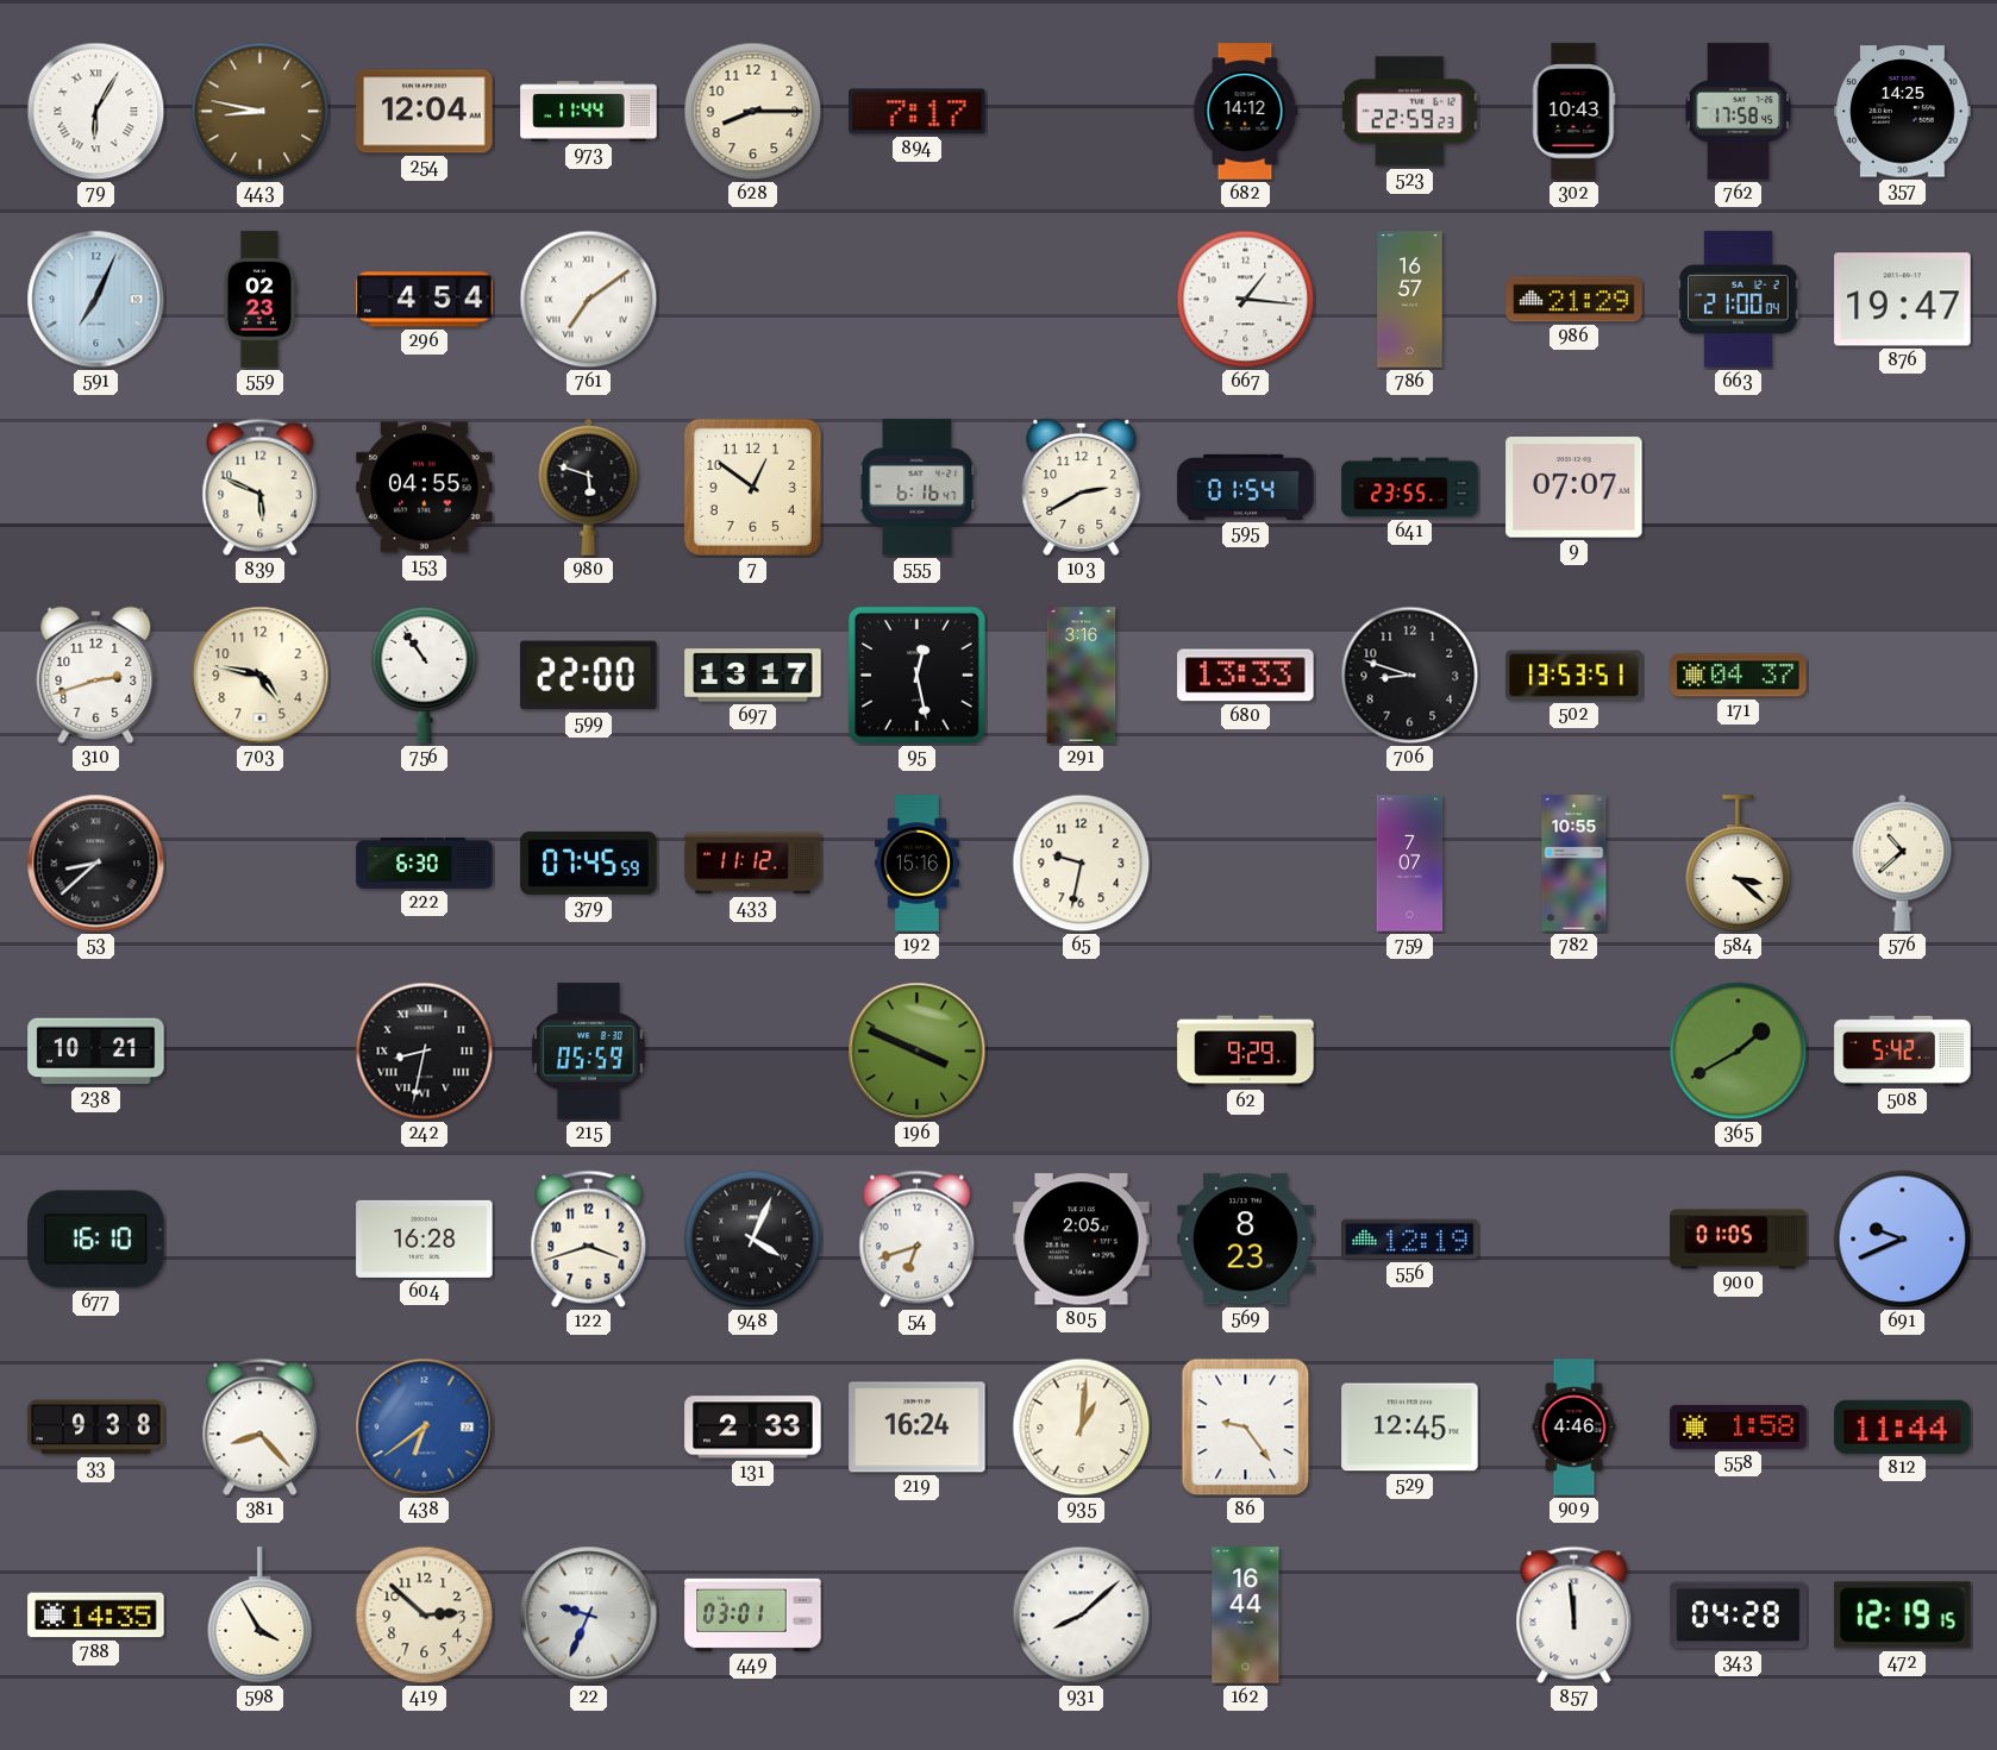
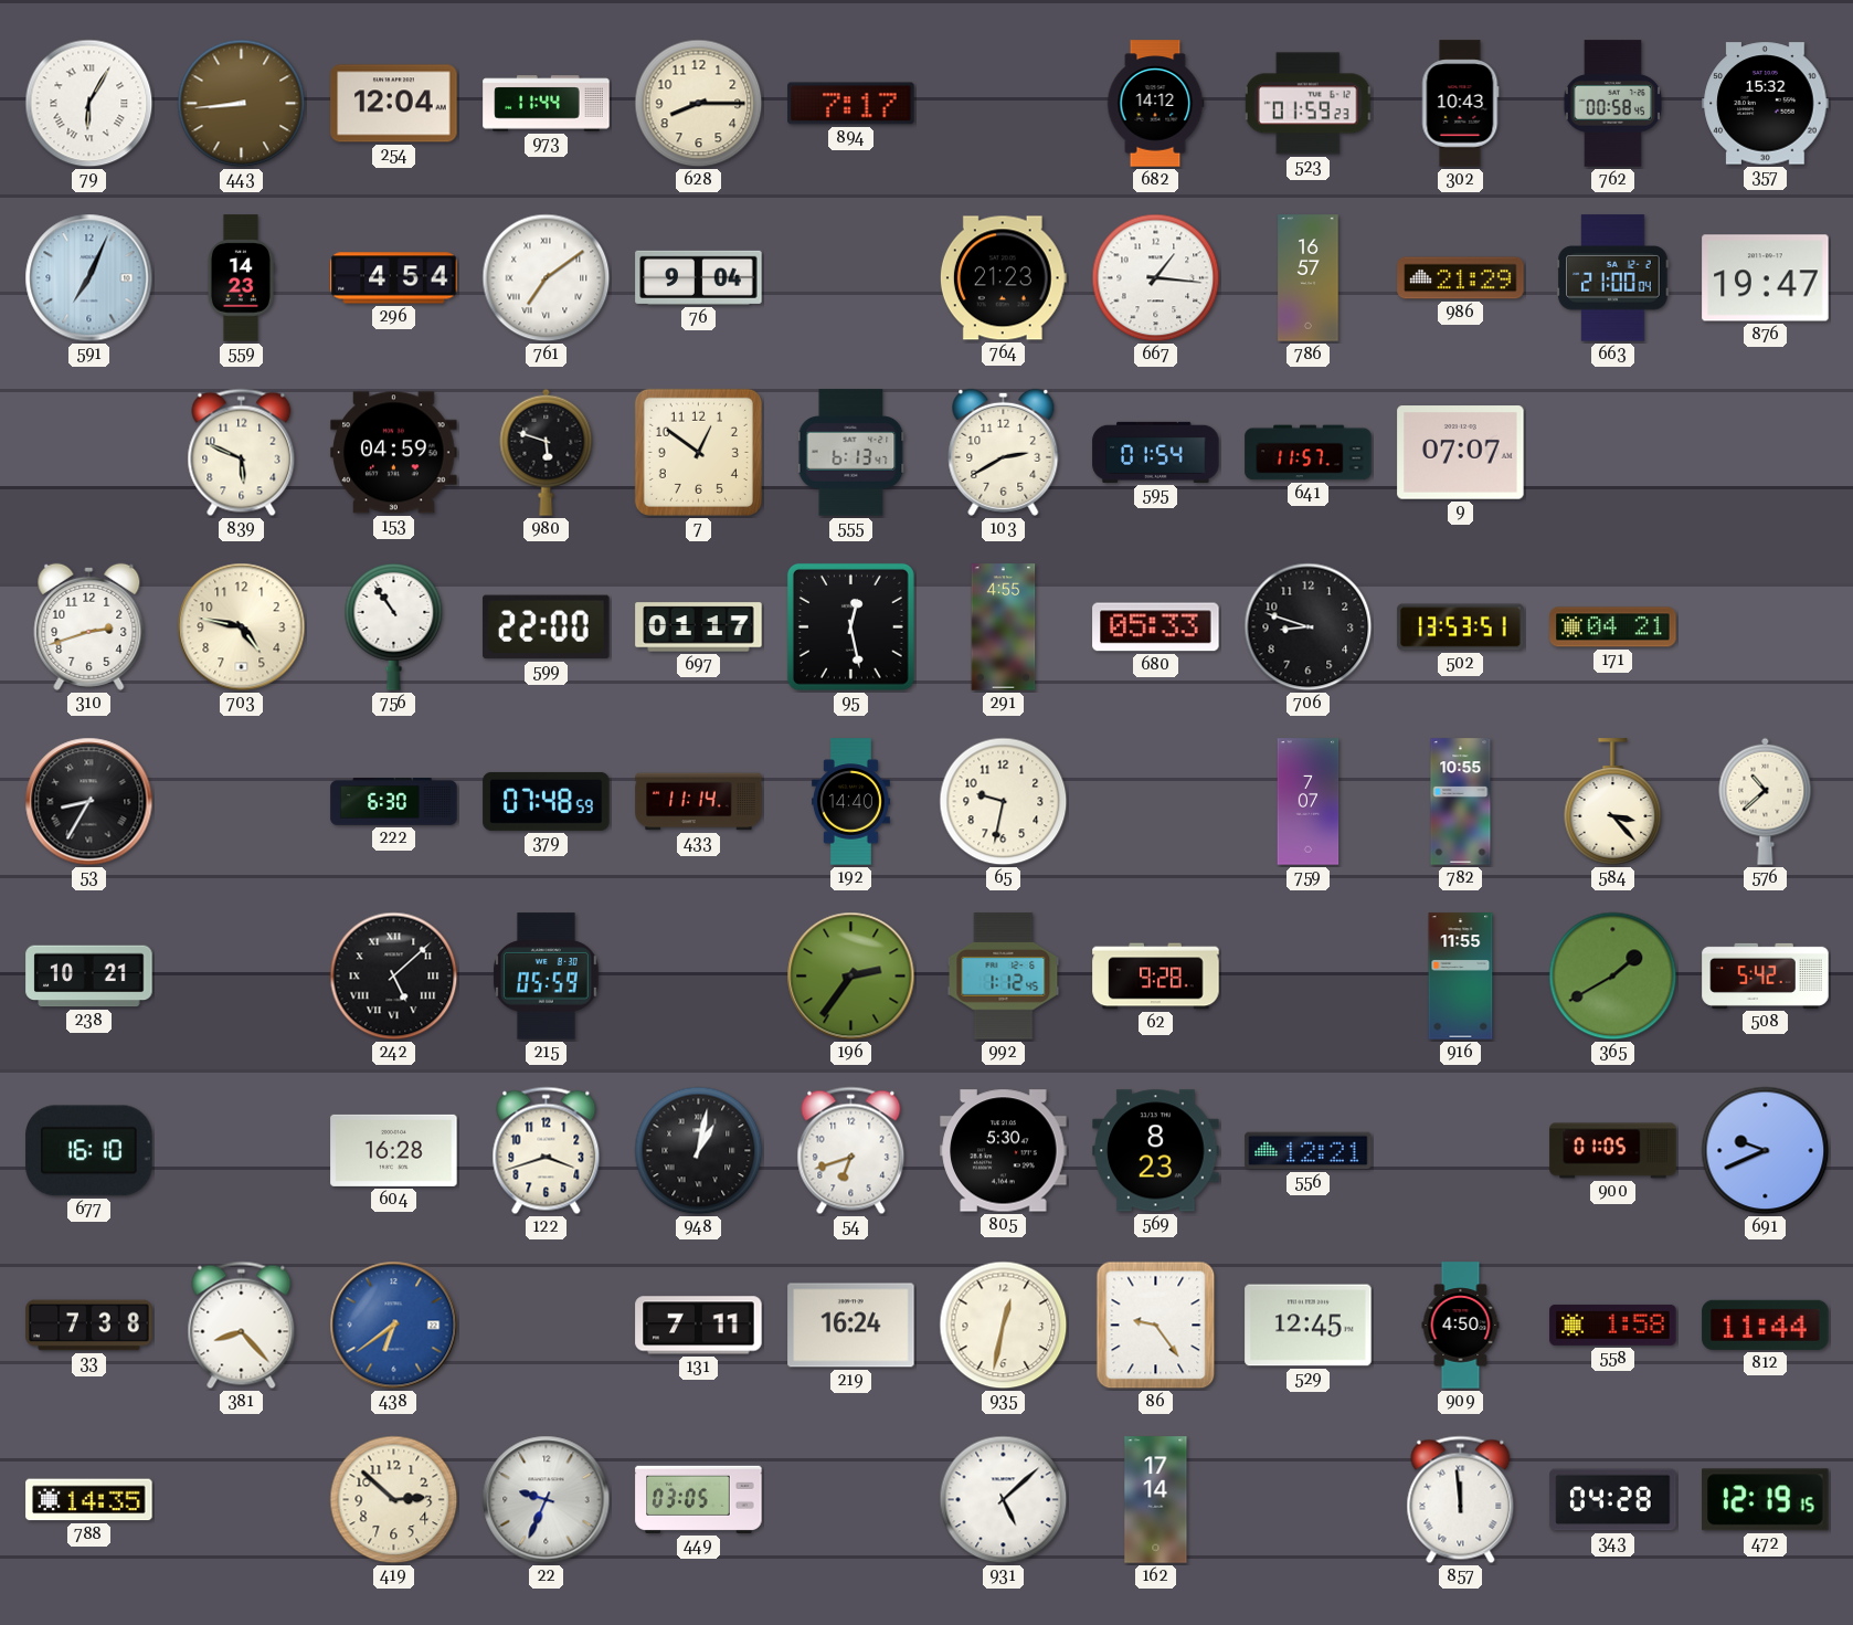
443: 8:47 -> 8:44 (242, 104)
523: 22:59 -> 01:59 (1309, 104)
762: 17:58 -> 00:58 (1612, 104)
357: 14:25 -> 15:32 (1766, 104)
559: 02:23 -> 14:23 (241, 278)
76: none -> 9:04 (699, 277)
764: none -> 21:23 (1003, 278)
153: 04:55 -> 04:59 (394, 453)
555: 6:16 -> 6:13 (851, 453)
641: 23:55 -> 11:57 (1309, 453)
697: 13:17 -> 01:17 (699, 627)
291: 3:16 -> 4:55 (1004, 627)
680: 13:33 -> 05:33 (1156, 627)
171: 04:37 -> 04:21 (1613, 627)
53: 8:38 -> 8:35 (89, 802)
379: 07:45 -> 07:48 (547, 801)
433: 11:12 -> 11:14 (699, 802)
192: 15:16 -> 14:40 (850, 802)
584: 3:22 -> 3:23 (1613, 802)
242: 8:32 -> 5:08 (394, 977)
196: 3:49 -> 2:36 (851, 977)
992: none -> 1:12 (1004, 977)
62: 9:29 -> 9:28 (1156, 977)
916: none -> 11:55 (1461, 977)
948: 4:04 -> 1:02 (699, 1151)
805: 2:05 -> 5:30 (1004, 1151)
556: 12:19 -> 12:21 (1309, 1151)
33: 9:38 -> 7:38 (89, 1326)
131: 2:33 -> 7:11 (699, 1326)
935: 1:01 -> 12:32 (1004, 1326)
909: 4:46 -> 4:50 (1461, 1326)
598: 3:55 -> none (261, 1616)
449: 03:01 -> 03:05 (699, 1499)
931: 8:08 -> 5:08 (1004, 1500)
162: 16:44 -> 17:14 (1156, 1500)
